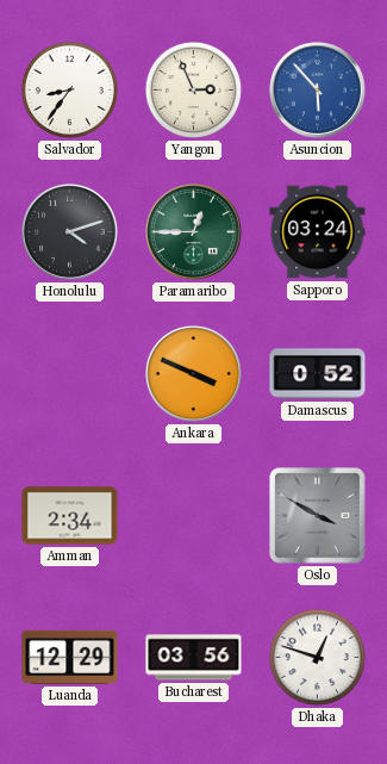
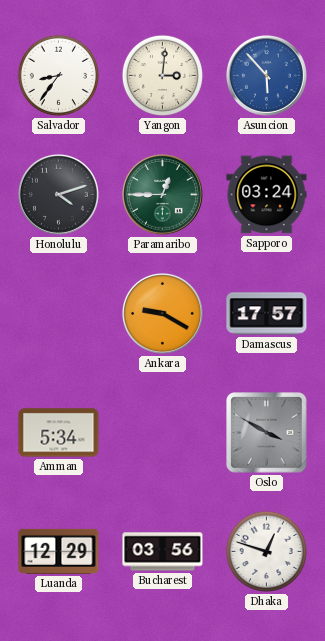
Yangon: 2:56 -> 3:01 (162, 75)
Ankara: 3:49 -> 9:20 (162, 313)
Damascus: 0:52 -> 17:57 (267, 314)
Amman: 2:34 -> 5:34 (59, 433)
